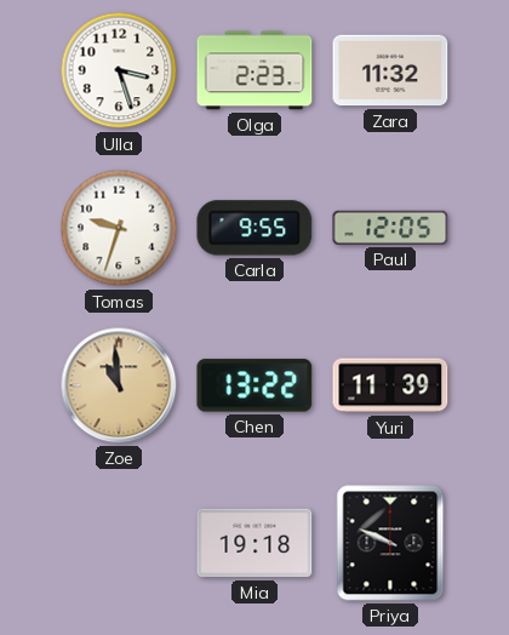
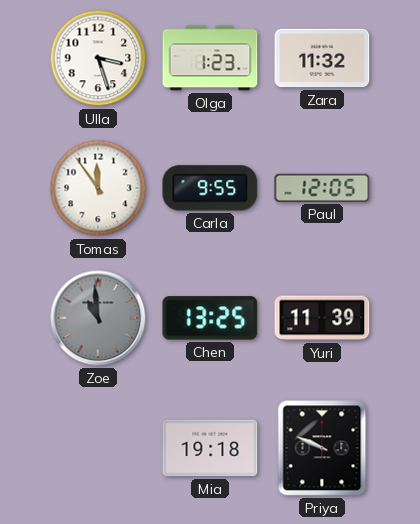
Olga: 2:23 -> 1:23 (210, 58)
Tomas: 9:33 -> 11:54 (98, 188)
Zoe dial: champagne -> grey (98, 318)
Chen: 13:22 -> 13:25 (210, 318)
